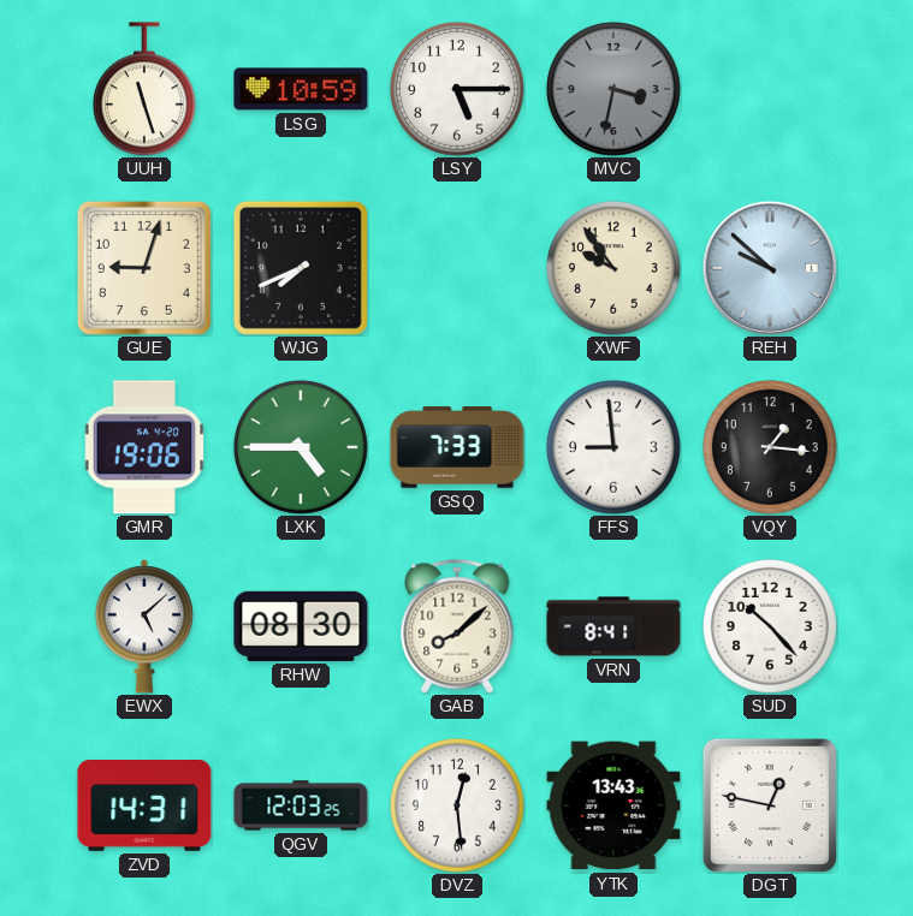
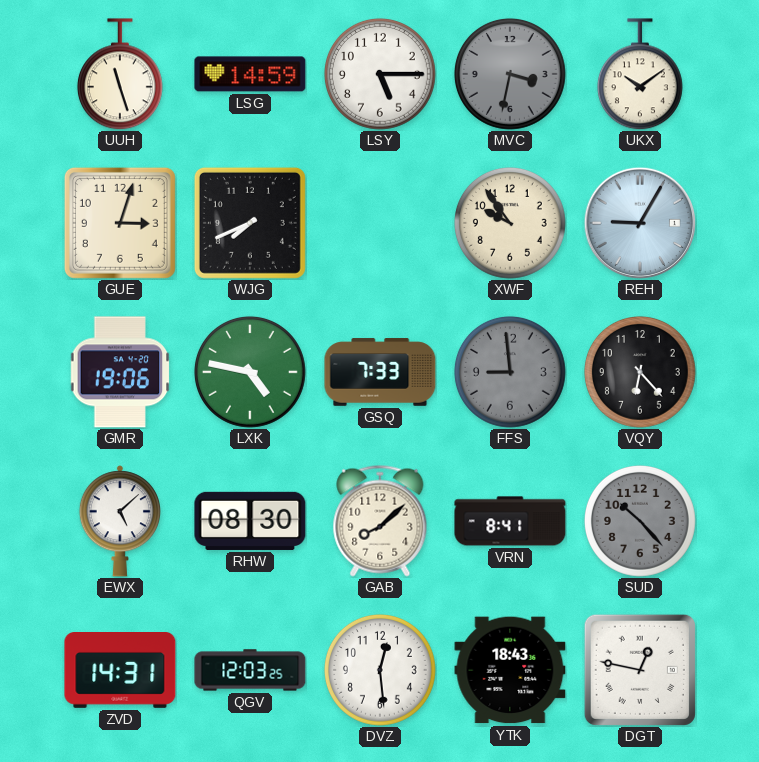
LSG: 10:59 -> 14:59 (250, 74)
UKX: none -> 10:09 (640, 74)
GUE: 9:03 -> 3:03 (120, 223)
REH: 9:52 -> 9:05 (640, 223)
LXK: 4:45 -> 4:47 (250, 372)
FFS dial: white -> grey (510, 372)
VQY: 1:16 -> 6:23 (640, 372)
SUD dial: white -> grey (640, 521)
YTK: 13:43 -> 18:43 (510, 670)
